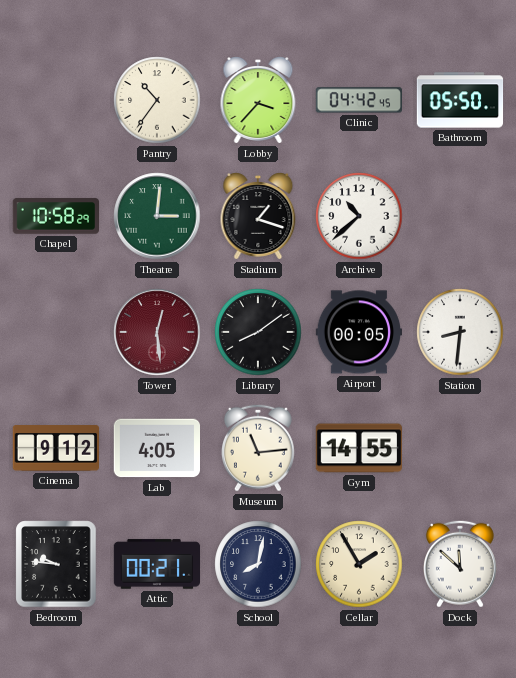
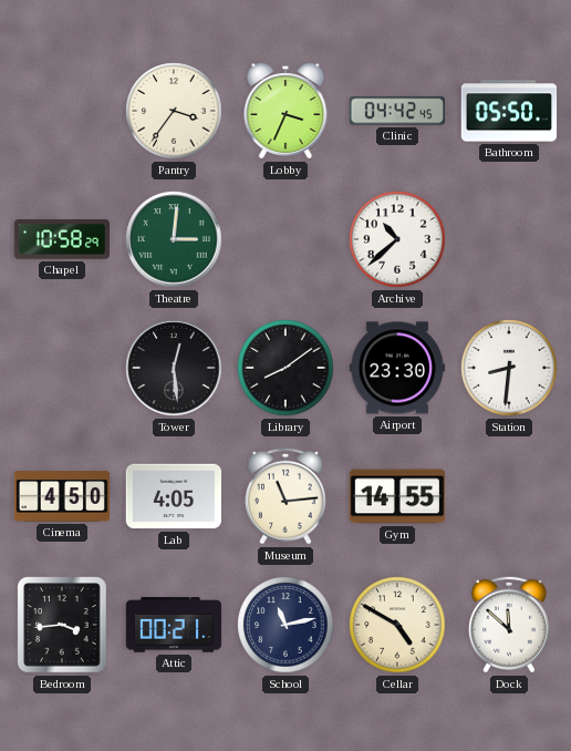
Pantry: 10:36 -> 3:36 (174, 111)
Lobby: 3:37 -> 3:34 (285, 112)
Stadium: 1:18 -> none (258, 217)
Tower dial: burgundy -> black (174, 368)
Airport: 00:05 -> 23:30 (396, 368)
Cinema: 9:12 -> 4:50 (61, 496)
Bedroom: 9:46 -> 3:44 (62, 625)
School: 8:02 -> 11:13 (285, 625)
Cellar: 1:55 -> 4:50 (397, 625)
